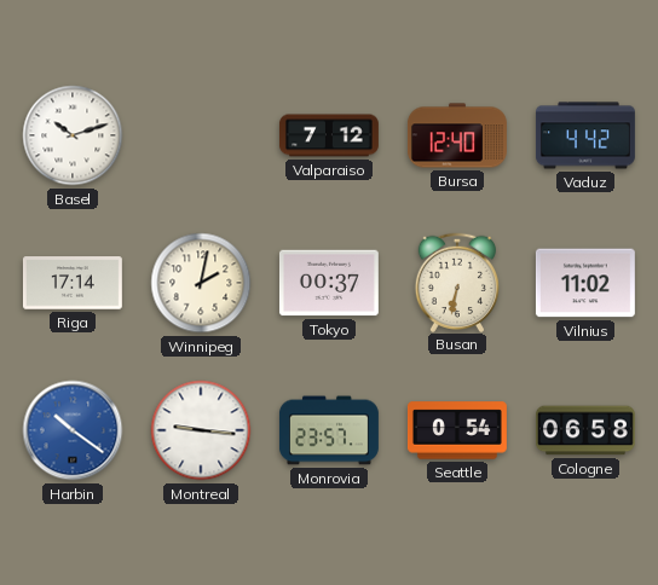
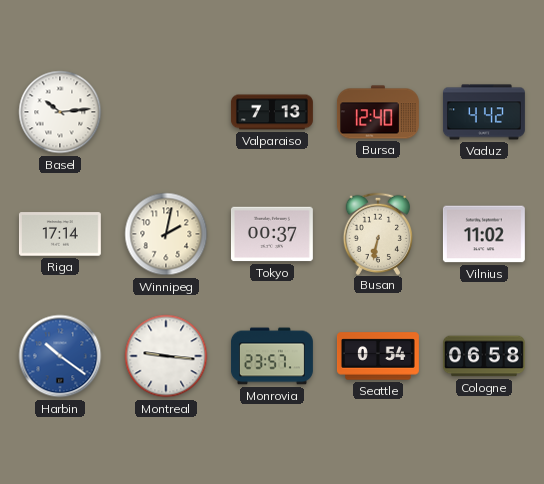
Basel: 10:12 -> 10:14 (60, 112)
Valparaiso: 7:12 -> 7:13 (272, 112)
